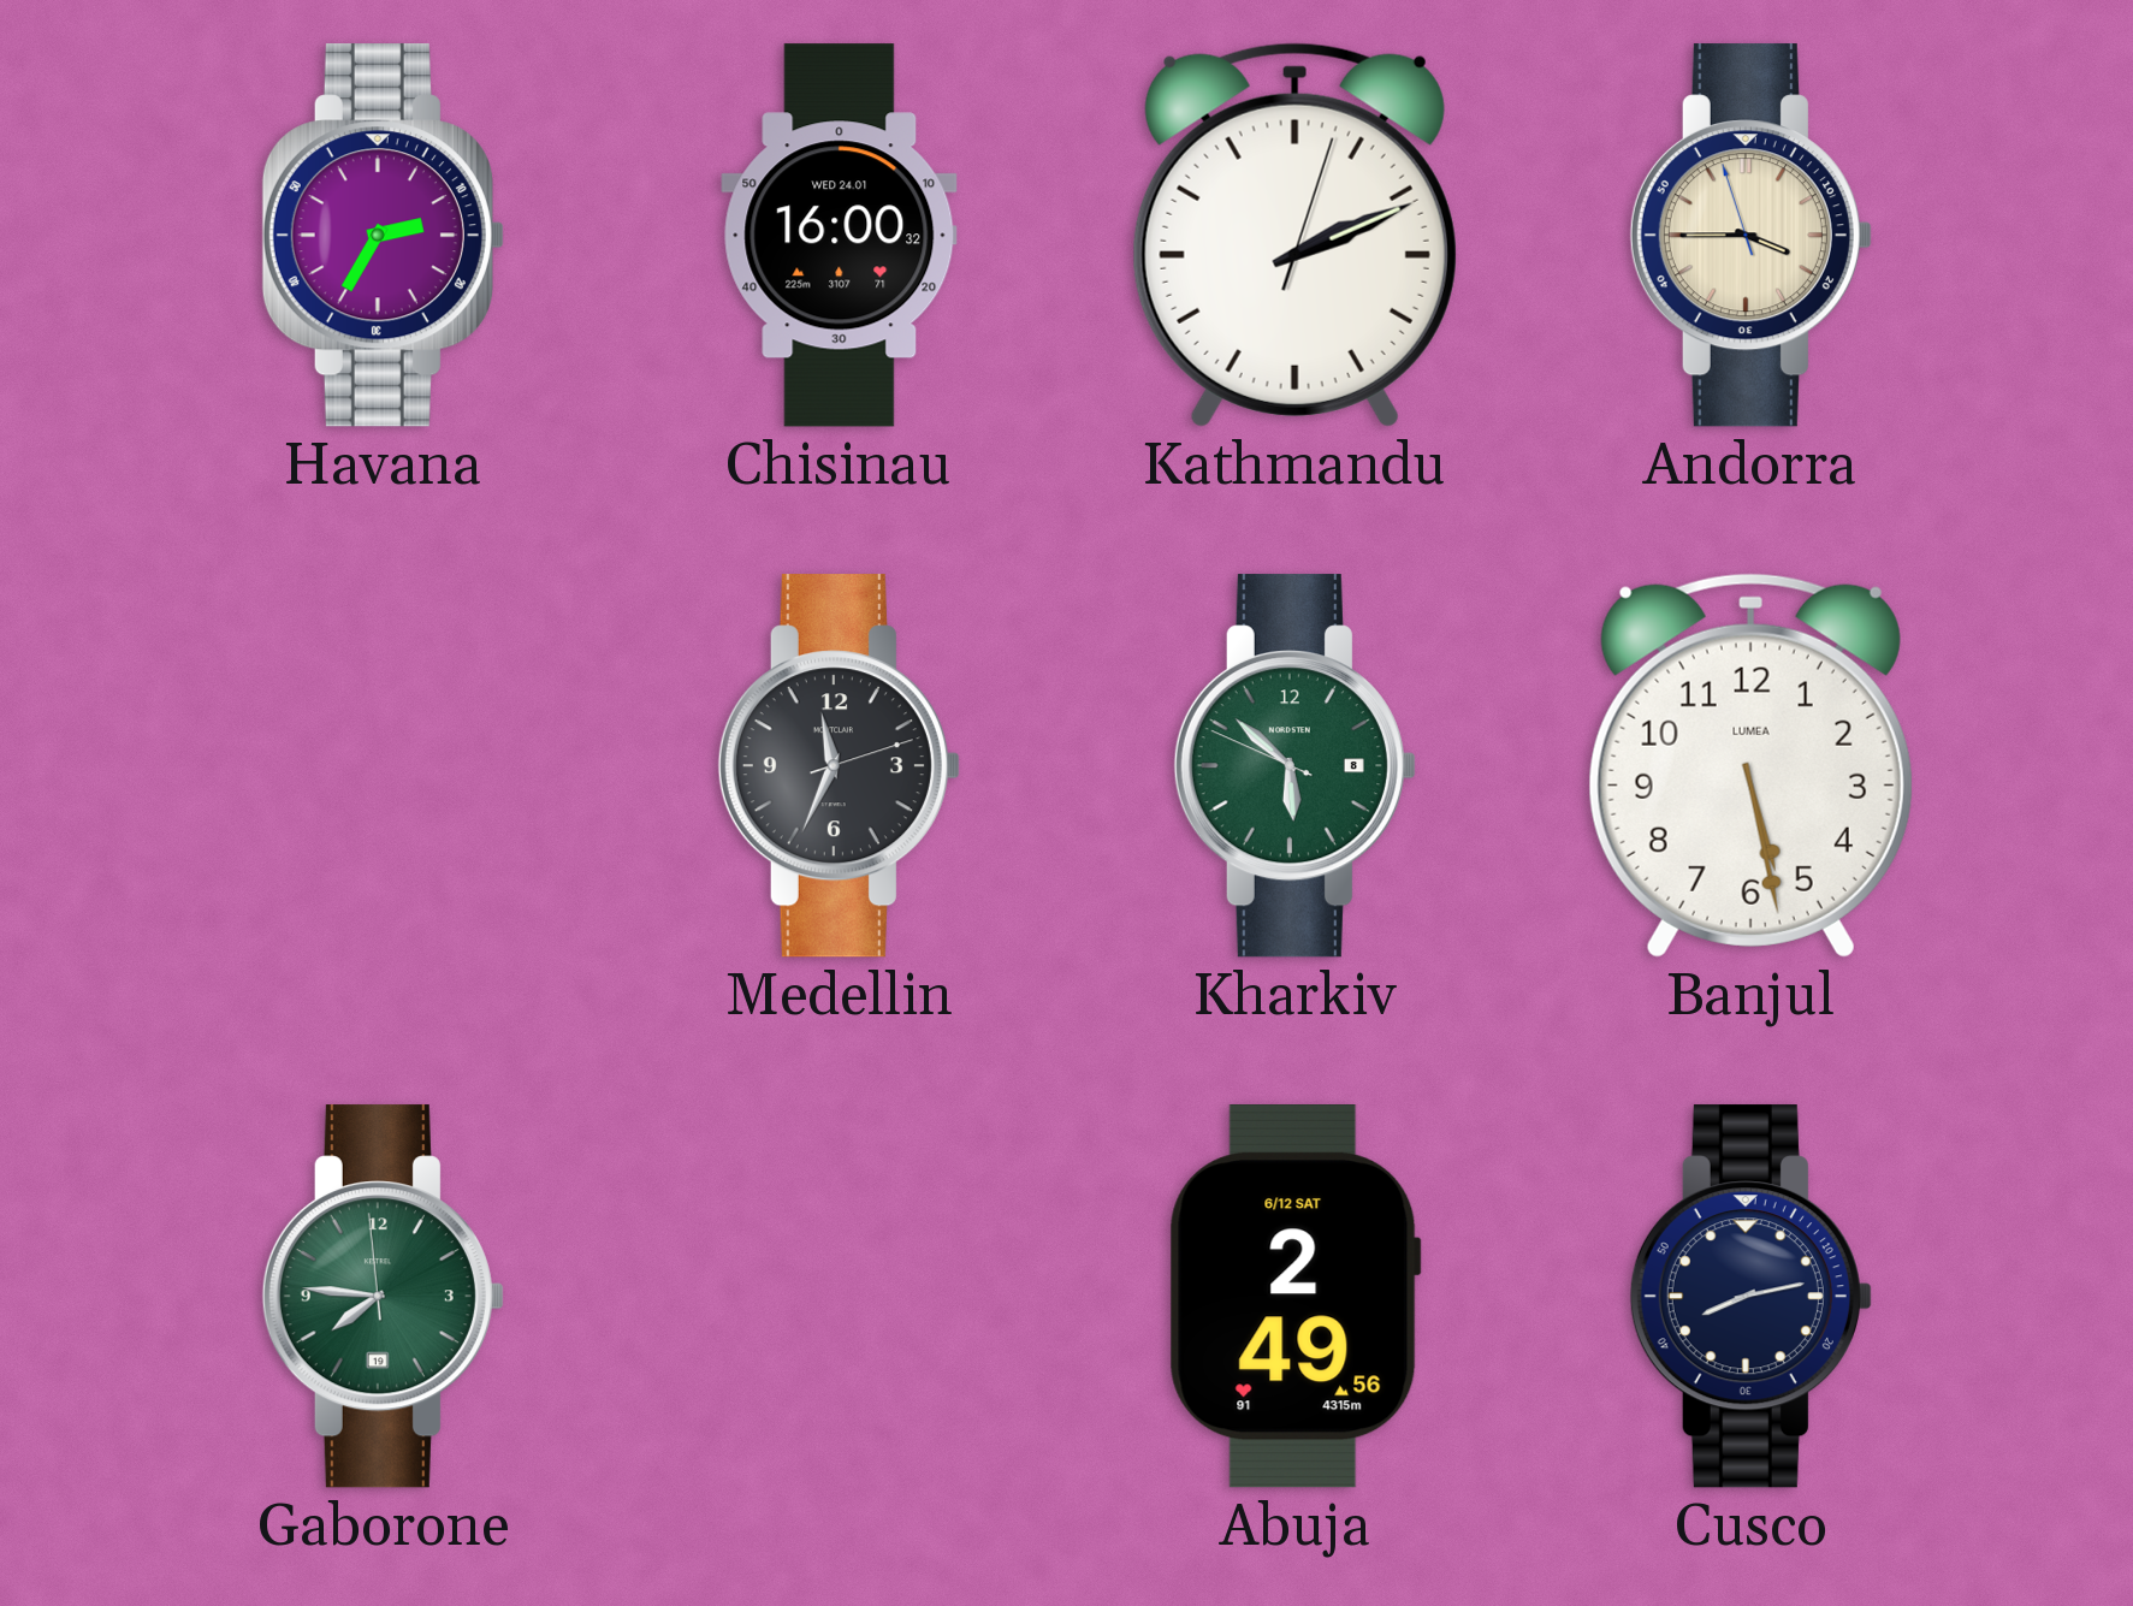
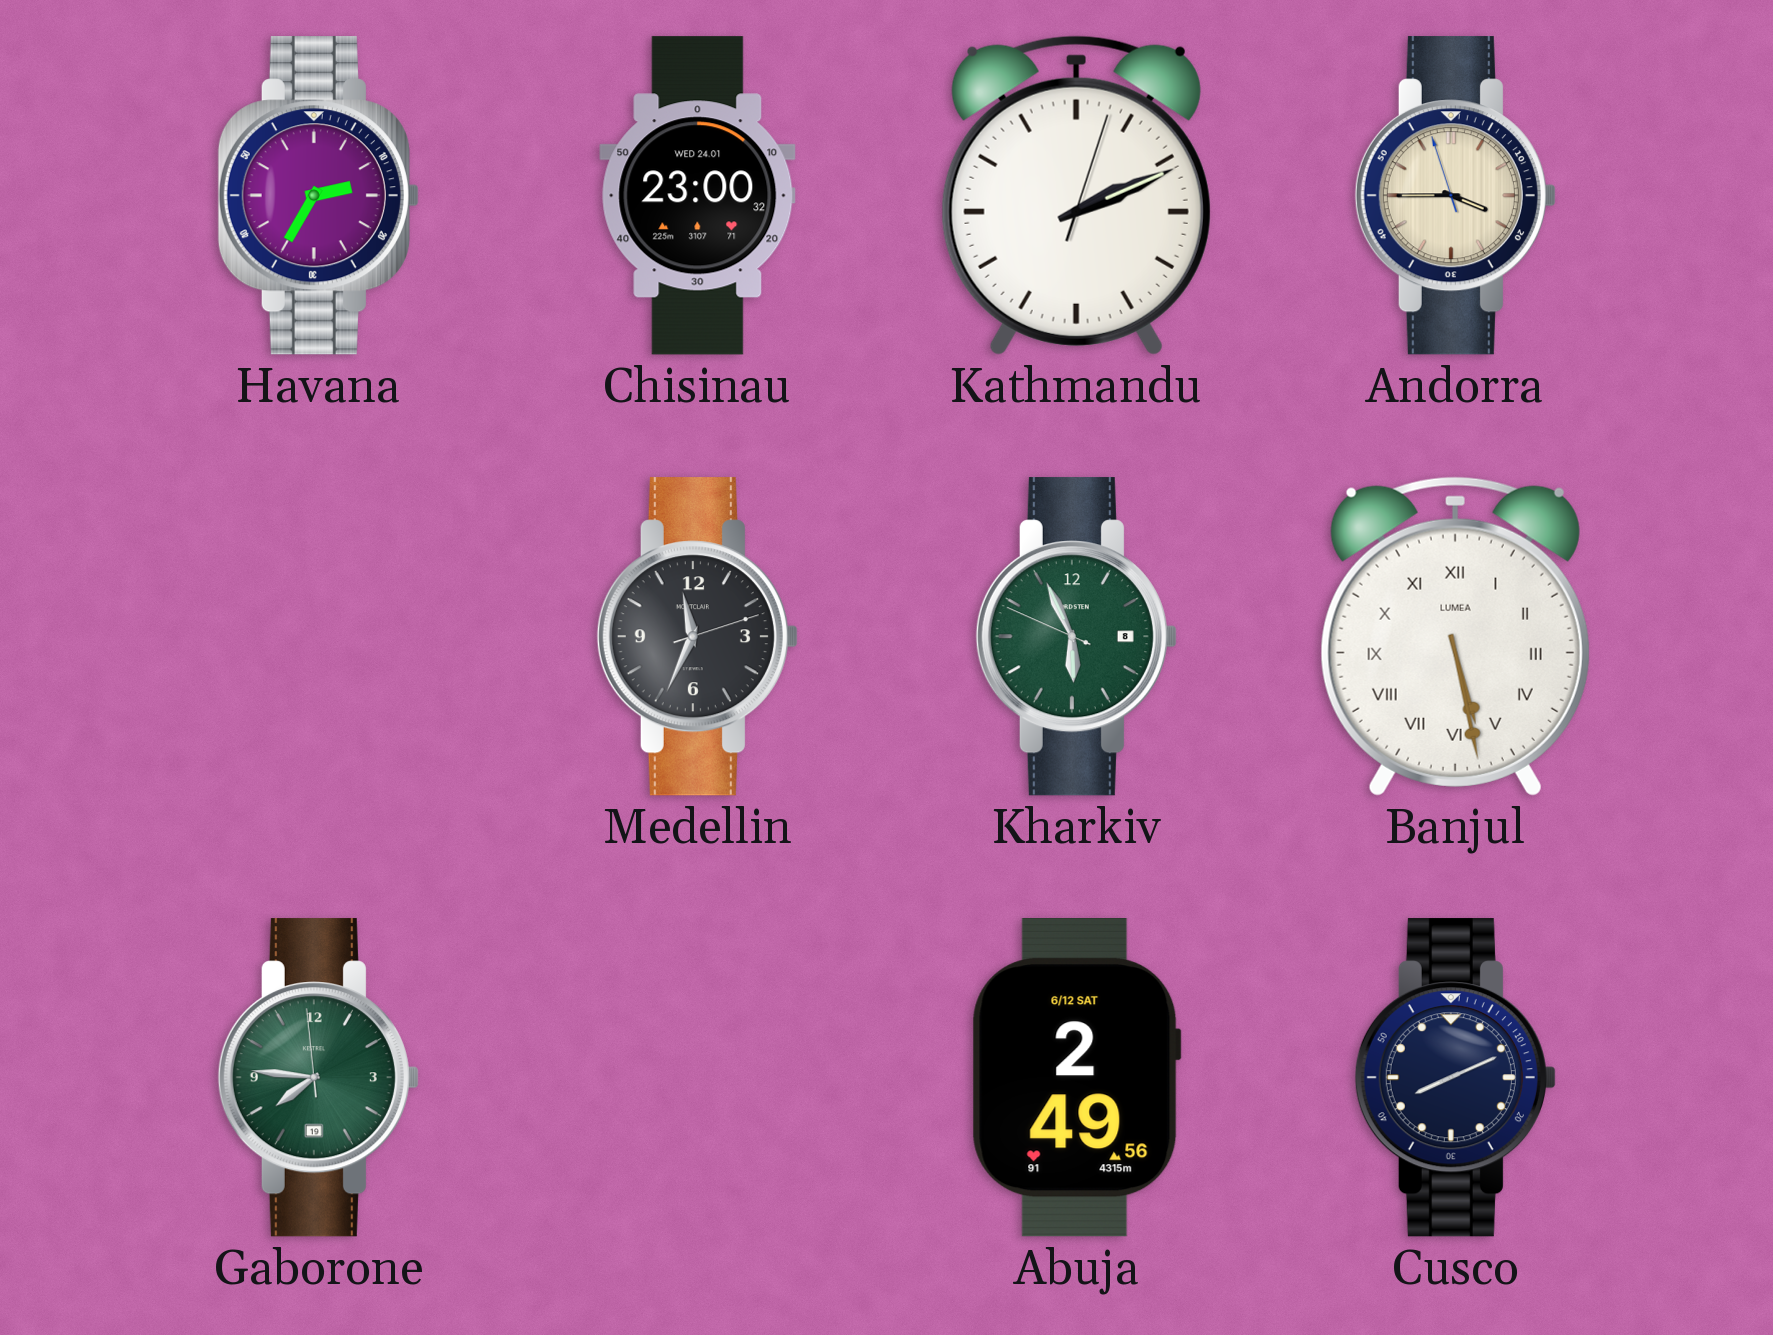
Chisinau: 16:00 -> 23:00 (698, 196)
Kharkiv: 5:51 -> 5:55 (1076, 637)
Banjul numerals: Arabic -> Roman (1455, 636)
Cusco: 8:13 -> 8:11 (1455, 1078)
